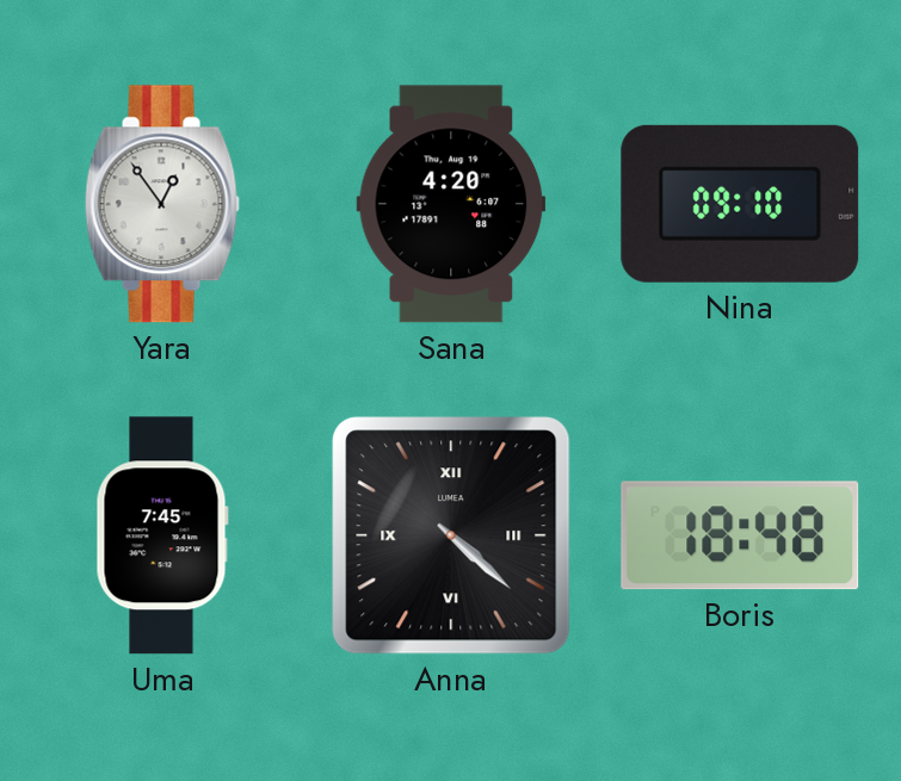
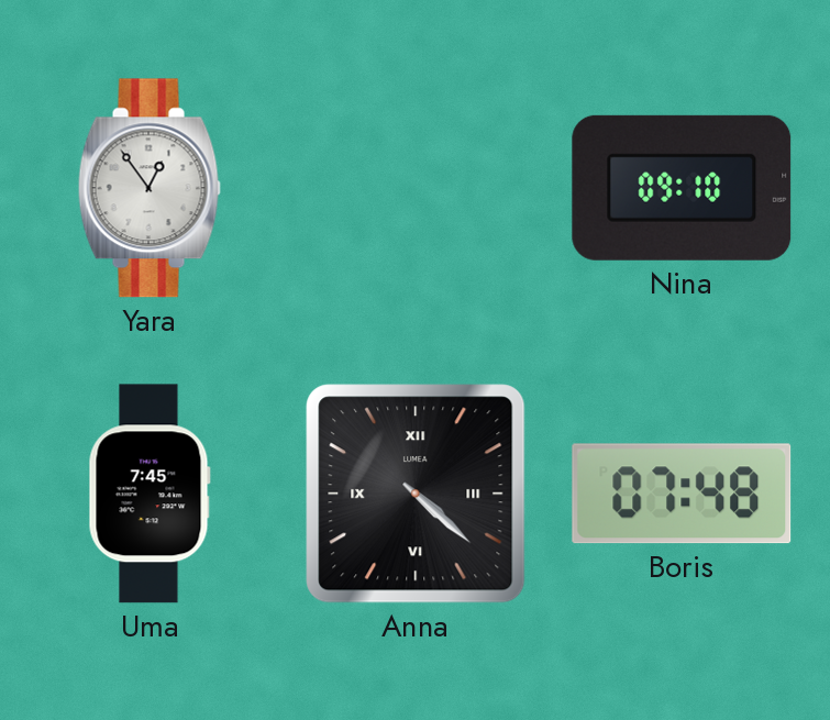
Sana: 4:20 -> none (451, 204)
Boris: 18:48 -> 07:48 (682, 494)
